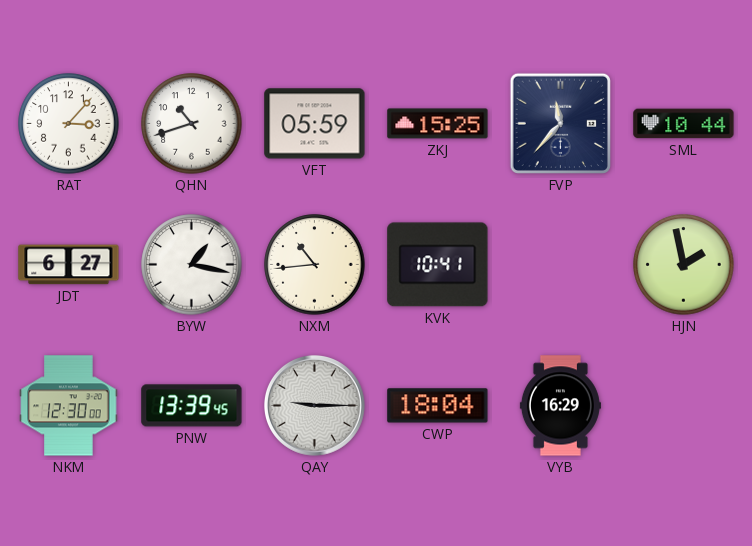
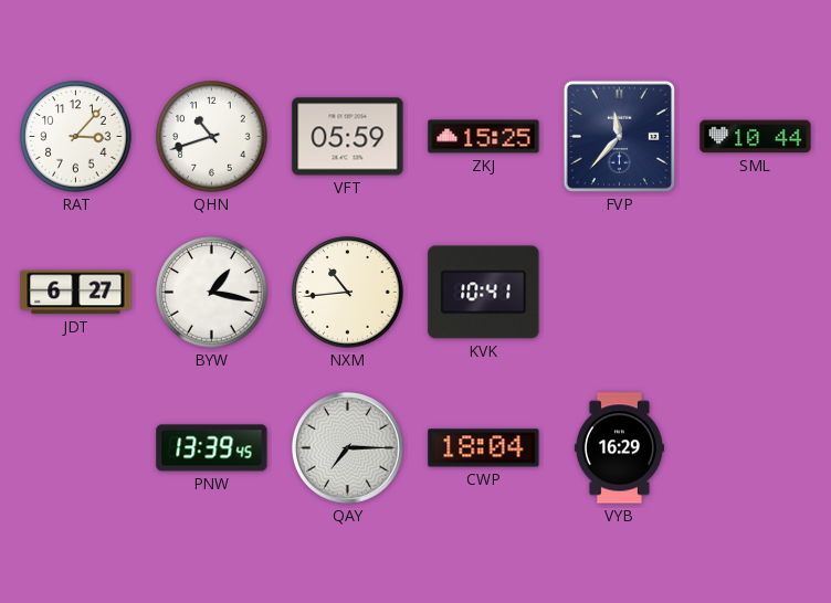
HJN: 1:58 -> none (684, 265)
NKM: 12:30 -> none (69, 406)
QAY: 9:15 -> 7:15 (348, 448)
